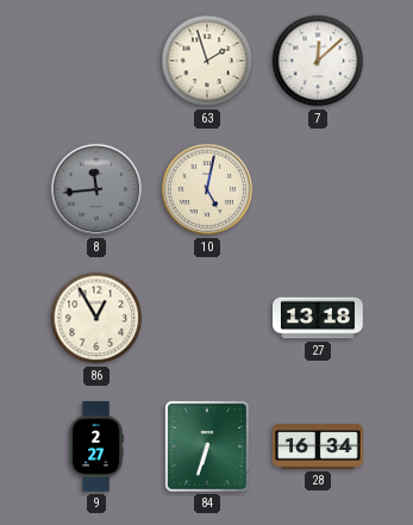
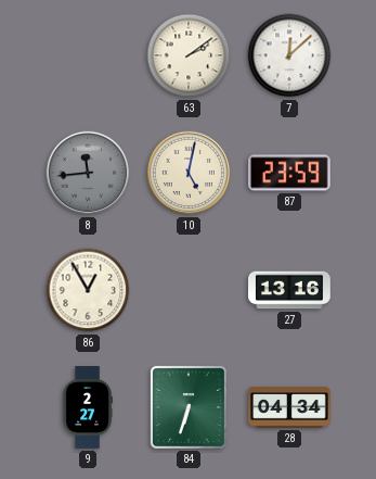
63: 1:57 -> 2:09 (189, 55)
87: none -> 23:59 (290, 173)
27: 13:18 -> 13:16 (289, 290)
28: 16:34 -> 04:34 (289, 407)
